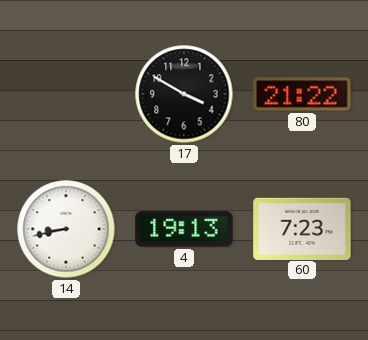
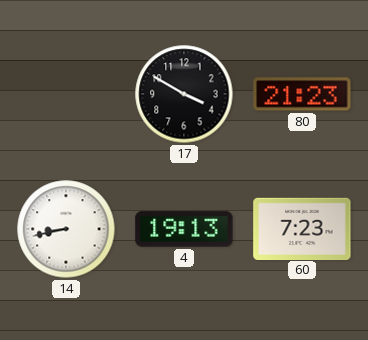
80: 21:22 -> 21:23 (302, 94)
